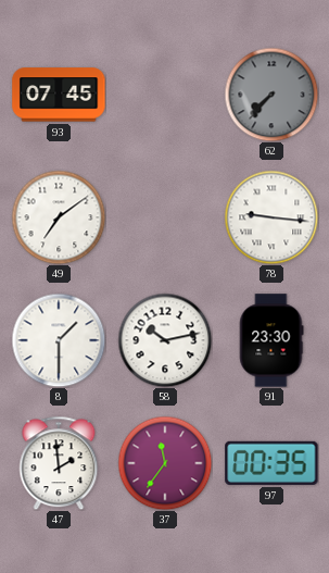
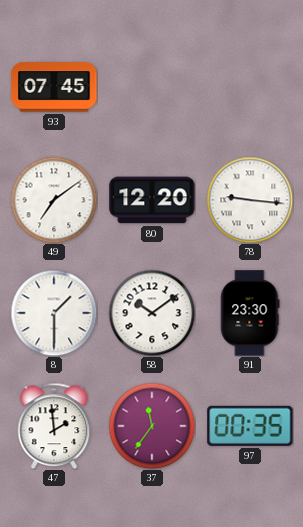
62: 7:37 -> none (271, 95)
80: none -> 12:20 (152, 200)
58: 10:13 -> 10:09 (152, 313)
